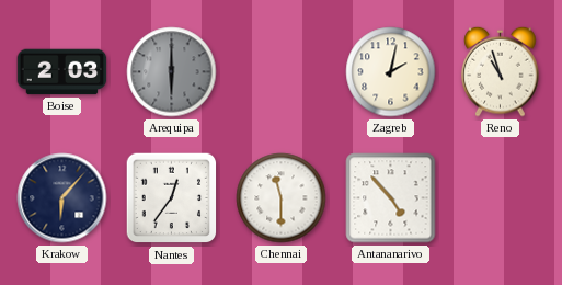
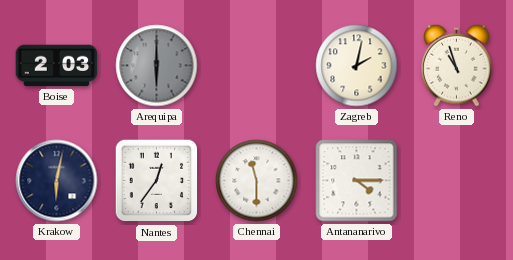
Krakow: 6:07 -> 6:02 (57, 181)
Antananarivo: 4:53 -> 4:15 (357, 181)
